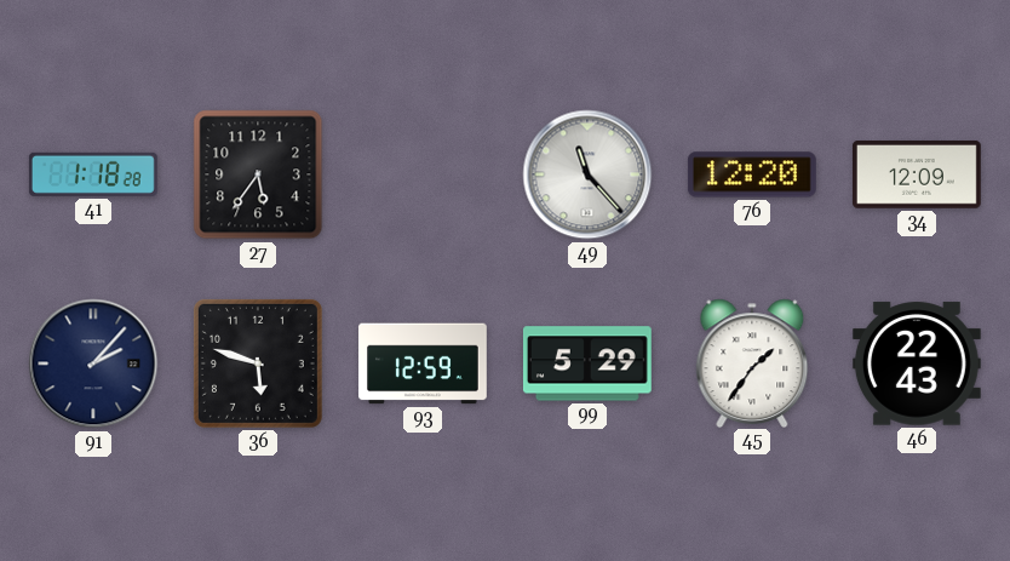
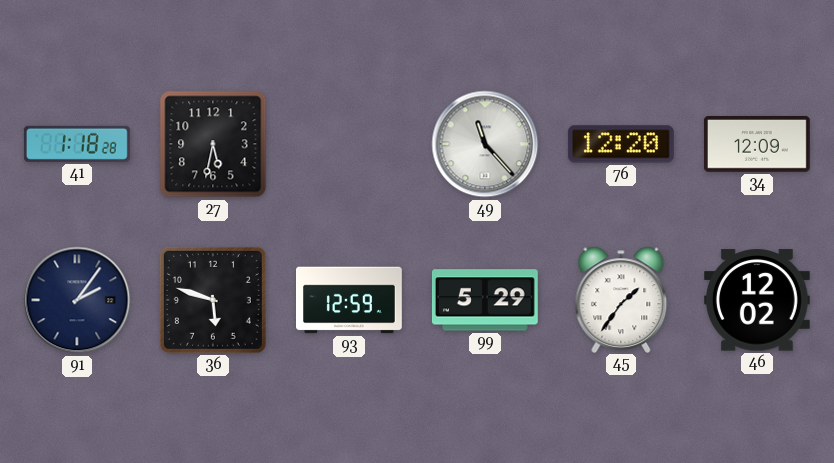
27: 5:36 -> 5:32 (213, 144)
91: 2:07 -> 2:06 (77, 300)
46: 22:43 -> 12:02 (757, 300)
